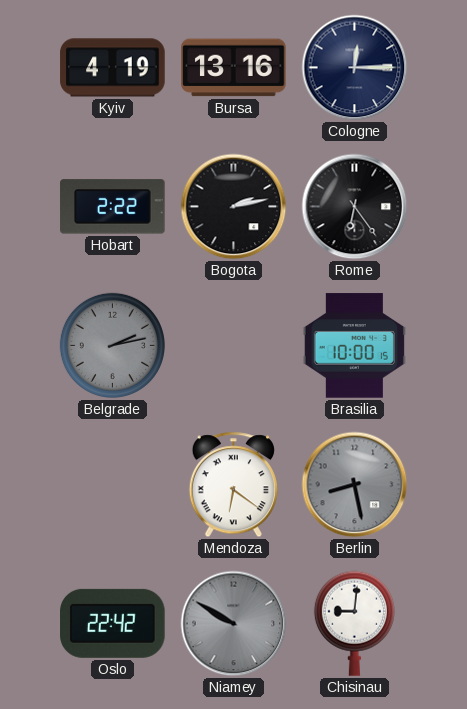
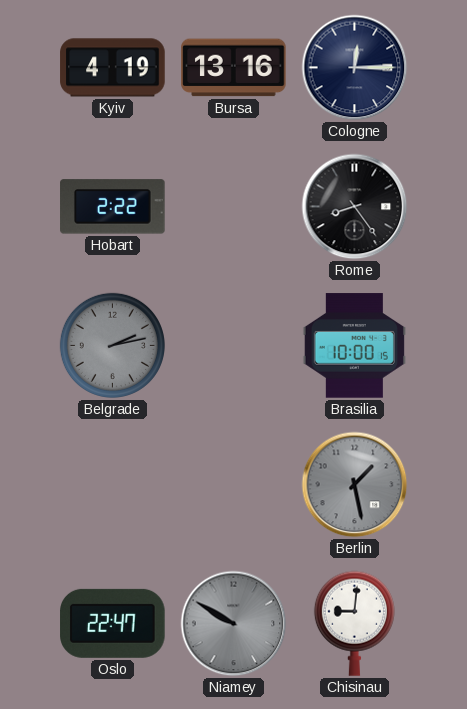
Bogota: 2:13 -> none (234, 207)
Rome: 6:24 -> 8:24 (355, 207)
Mendoza: 6:21 -> none (233, 485)
Berlin: 8:28 -> 1:28 (355, 485)
Oslo: 22:42 -> 22:47 (113, 623)
